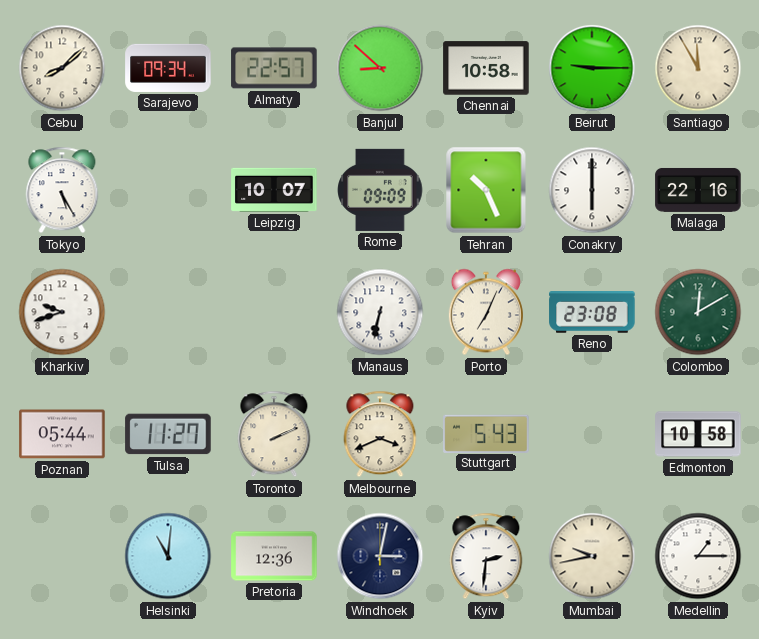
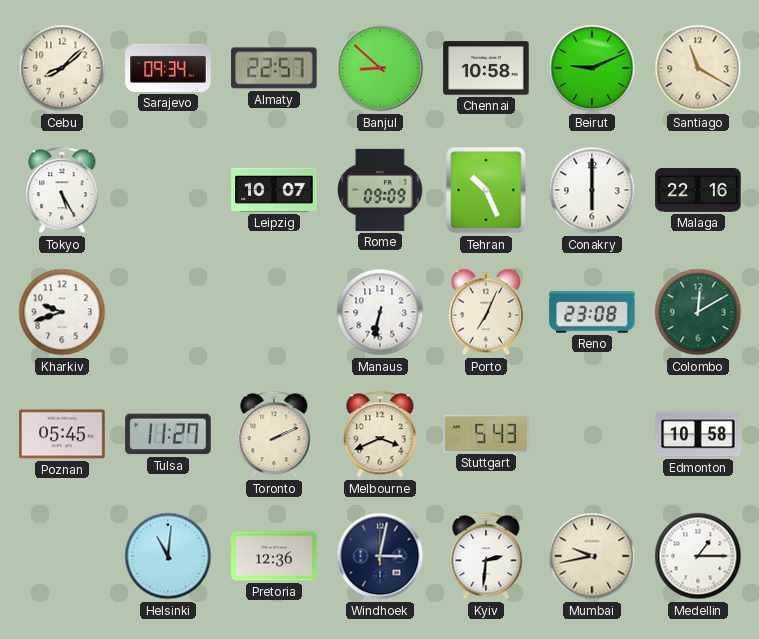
Beirut: 9:15 -> 9:11 (592, 68)
Santiago: 11:55 -> 11:20 (698, 68)
Poznan: 05:44 -> 05:45 (62, 434)
